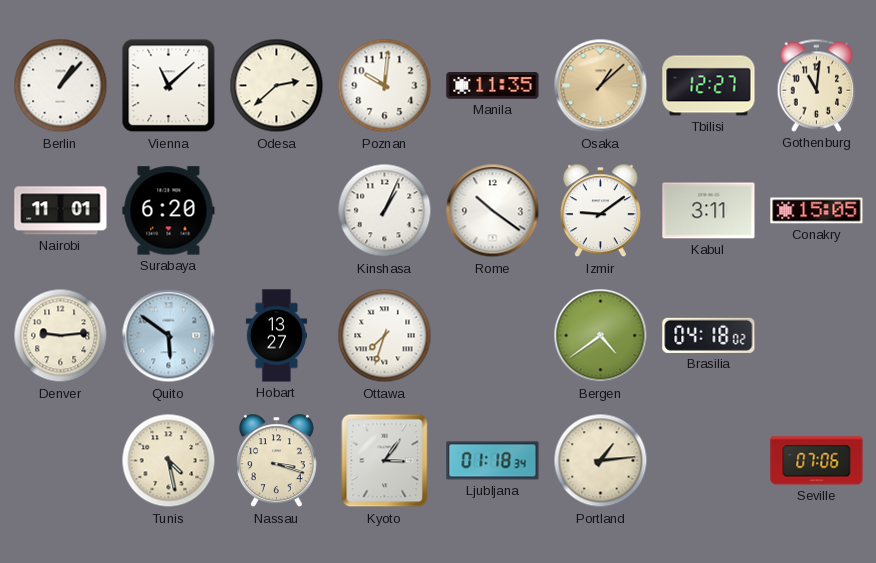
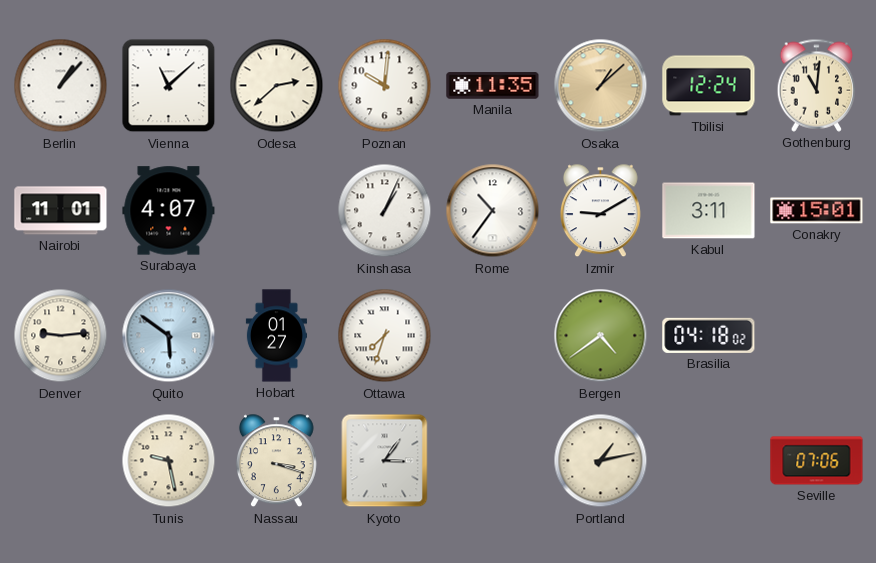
Tbilisi: 12:27 -> 12:24 (709, 86)
Surabaya: 6:20 -> 4:07 (169, 211)
Rome: 10:21 -> 10:36 (493, 211)
Izmir: 9:09 -> 9:10 (600, 211)
Conakry: 15:05 -> 15:01 (817, 211)
Hobart: 13:27 -> 01:27 (276, 336)
Tunis: 4:28 -> 9:28 (169, 461)
Ljubljana: 01:18 -> none (493, 461)
Portland: 1:14 -> 1:13 (601, 461)
